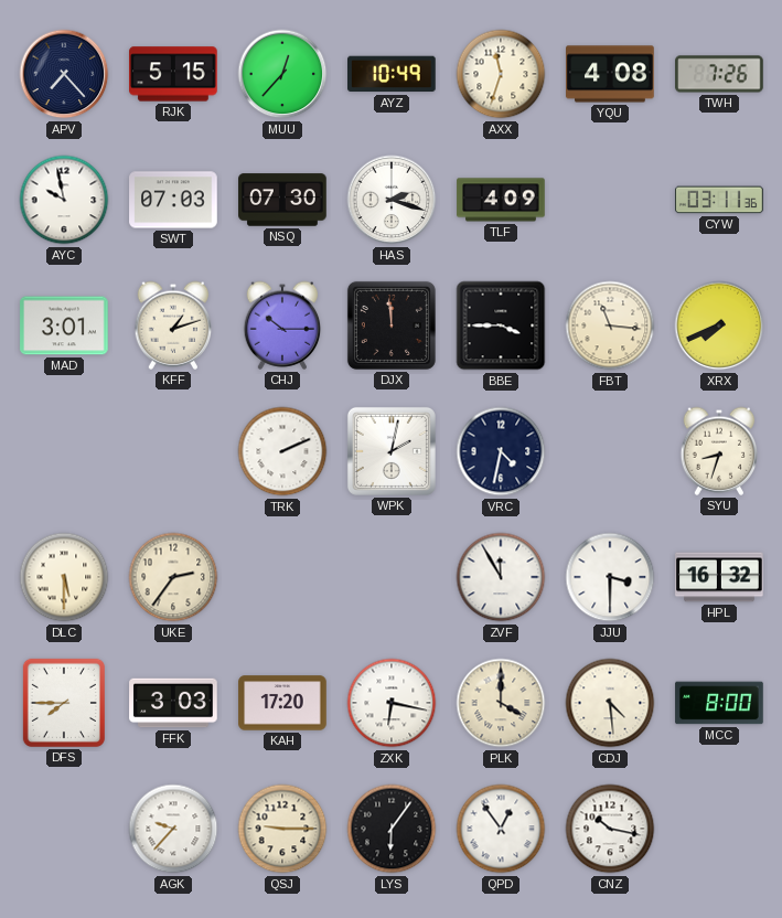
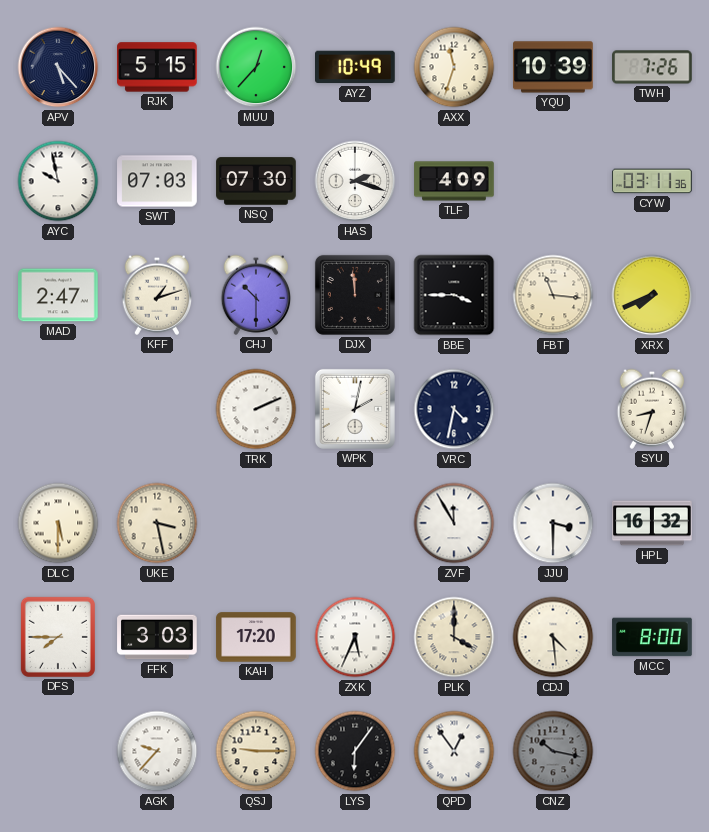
APV: 7:23 -> 5:23 (58, 67)
YQU: 4:08 -> 10:39 (553, 67)
MAD: 3:01 -> 2:47 (58, 295)
CHJ: 10:15 -> 10:30 (256, 295)
UKE: 2:36 -> 3:28 (157, 523)
ZXK: 6:17 -> 5:34 (355, 637)
CNZ dial: white -> grey (553, 751)
